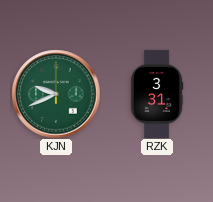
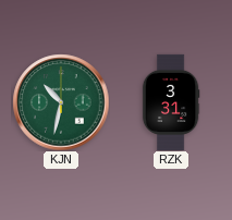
KJN: 9:41 -> 10:32 (61, 102)
